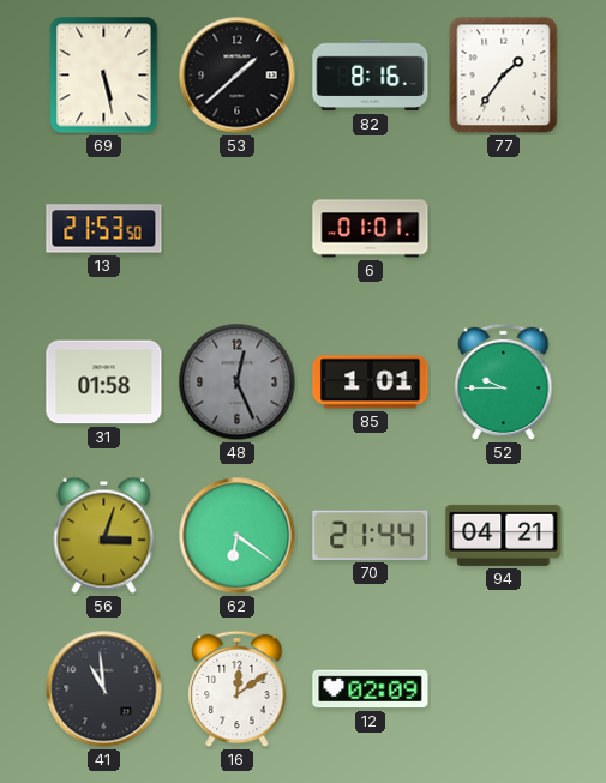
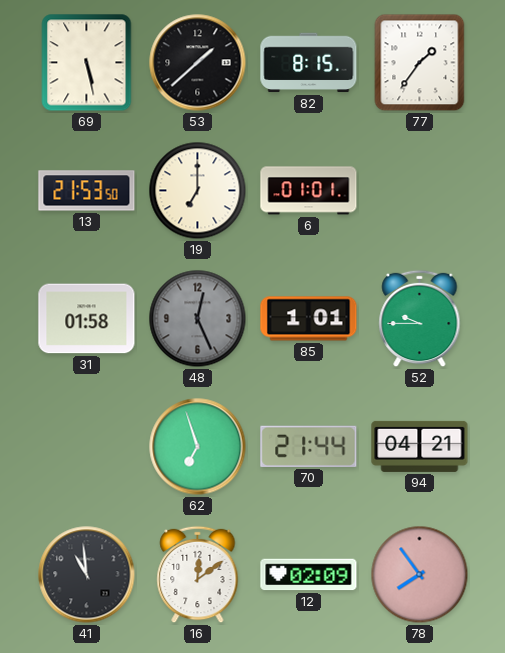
82: 8:16 -> 8:15 (309, 63)
19: none -> 7:00 (198, 191)
56: 3:03 -> none (104, 535)
62: 6:21 -> 6:57 (198, 447)
78: none -> 7:54 (420, 575)
